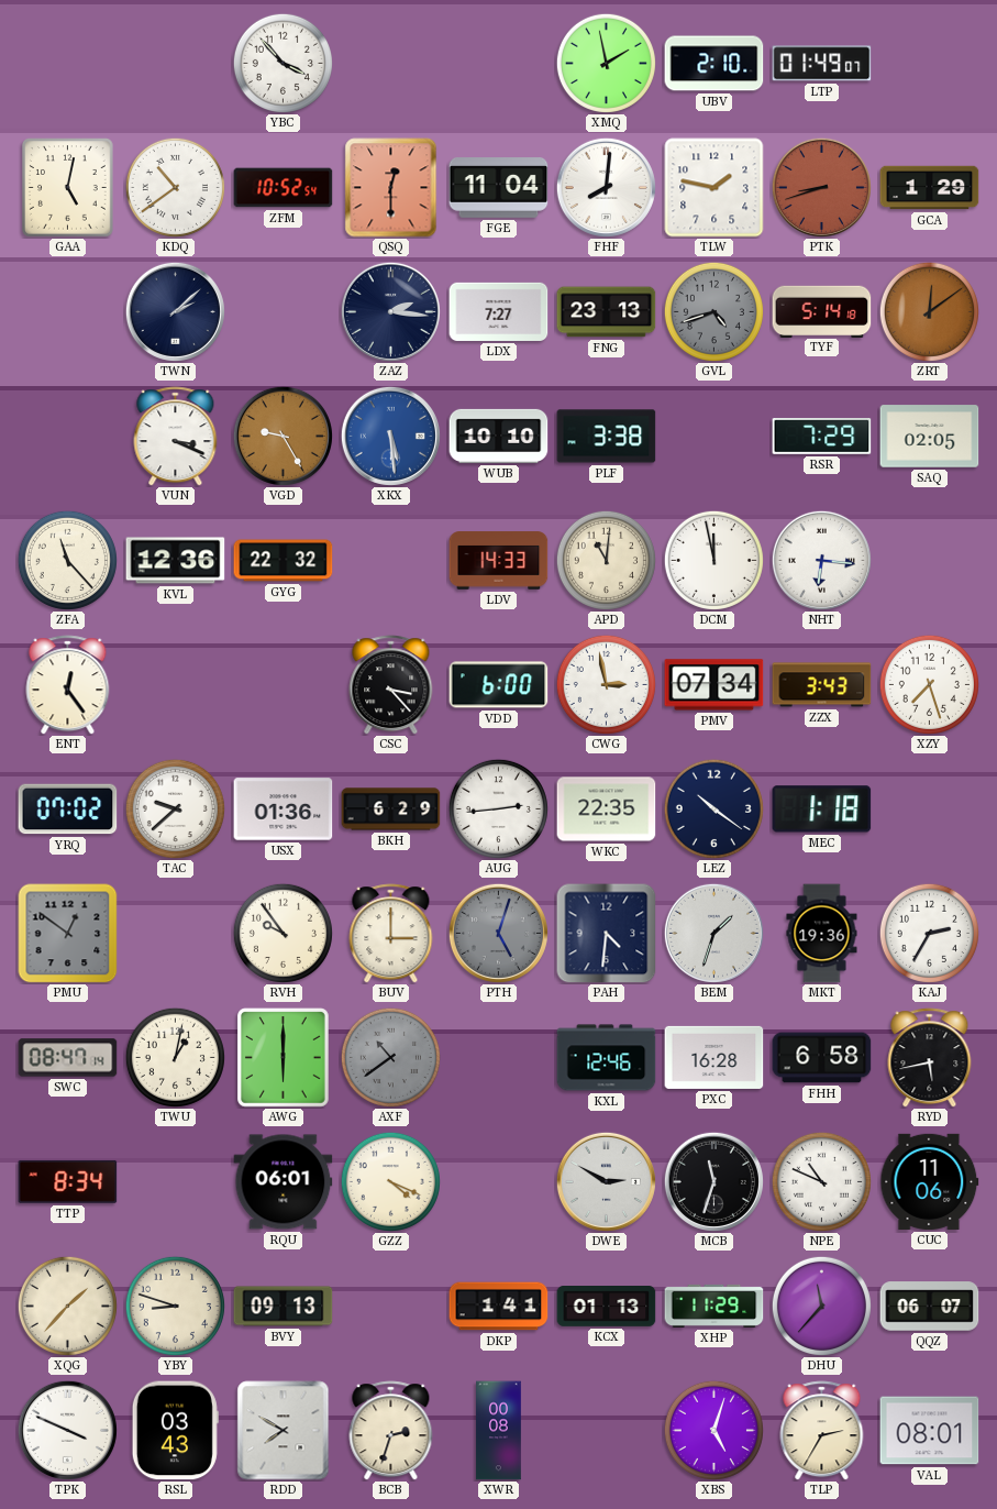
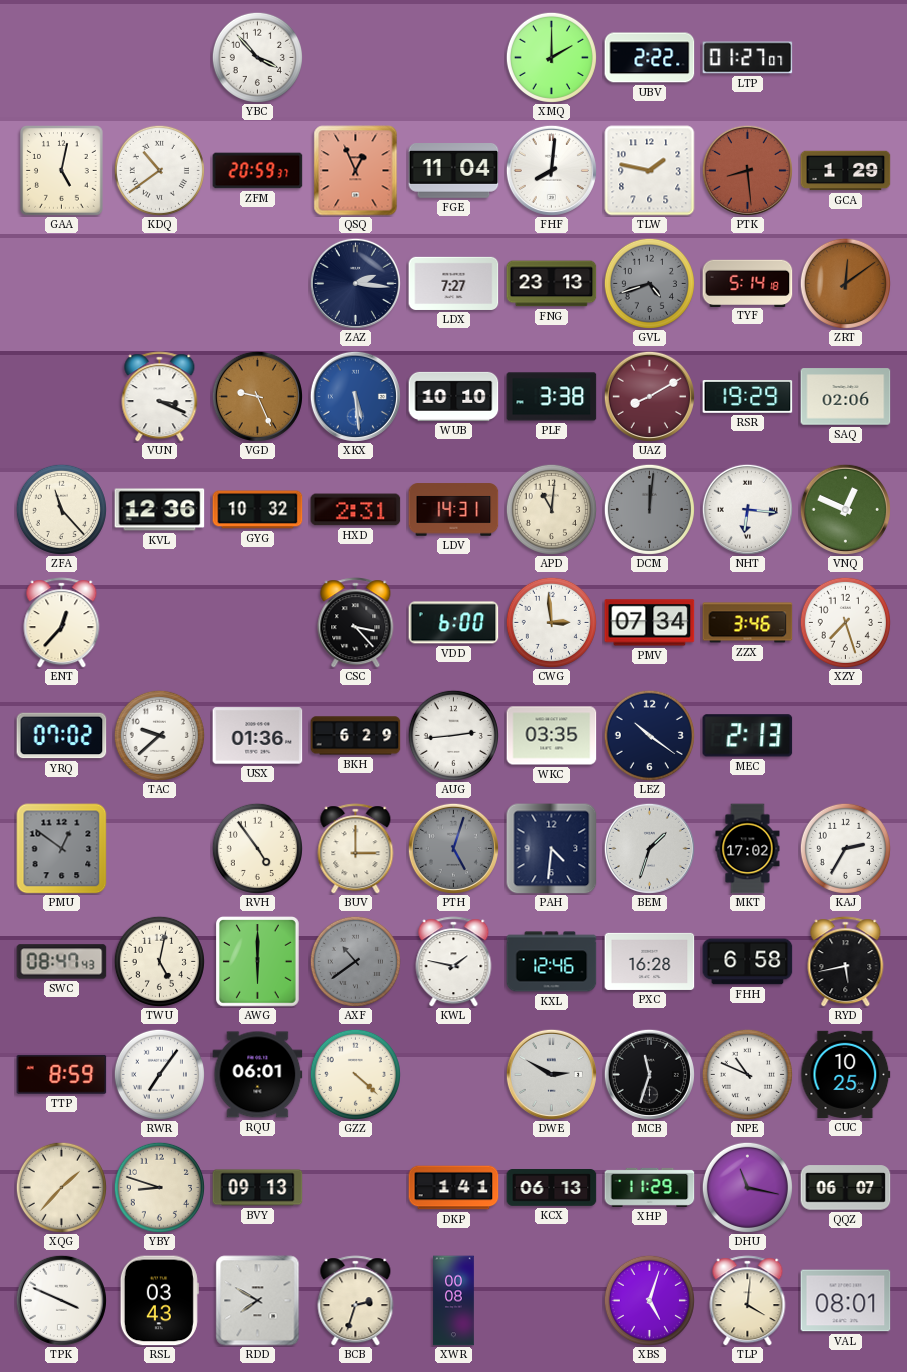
XMQ: 1:58 -> 2:00 (551, 57)
UBV: 2:10 -> 2:22 (650, 58)
LTP: 01:49 -> 01:27 (748, 58)
ZFM: 10:52 -> 20:59 (258, 171)
QSQ: 12:30 -> 12:56 (356, 171)
PTK: 8:42 -> 8:29 (747, 170)
TWN: 2:08 -> none (175, 311)
VGD: 9:25 -> 9:26 (257, 396)
UAZ: none -> 8:10 (649, 396)
RSR: 7:29 -> 19:29 (748, 397)
SAQ: 02:05 -> 02:06 (846, 397)
GYG: 22:32 -> 10:32 (258, 510)
HXD: none -> 2:31 (356, 510)
LDV: 14:33 -> 14:31 (454, 510)
DCM: 11:58 -> 12:01 (649, 509)
DCM dial: white -> grey (649, 509)
VNQ: none -> 12:49 (845, 509)
ENT: 12:24 -> 12:37 (62, 623)
CWG: 2:58 -> 2:59 (551, 622)
ZZX: 3:43 -> 3:46 (748, 623)
WKC: 22:35 -> 03:35 (552, 736)
MEC: 1:18 -> 2:13 (748, 736)
RVH: 9:54 -> 4:54 (257, 848)
MKT: 19:36 -> 17:02 (748, 849)
SWC: 08:47:14 -> 08:47:43 (62, 962)
TWU: 1:02 -> 5:02 (159, 961)
KWL: none -> 1:47 (454, 962)
TTP: 8:34 -> 8:59 (62, 1074)
RWR: none -> 7:06 (159, 1074)
GZZ: 4:19 -> 4:22 (355, 1074)
CUC: 11:06 -> 10:25 (846, 1074)
KCX: 01:13 -> 06:13 (552, 1188)
DHU: 11:37 -> 11:17 (747, 1187)
TLP: 2:35 -> 4:01 (748, 1301)
